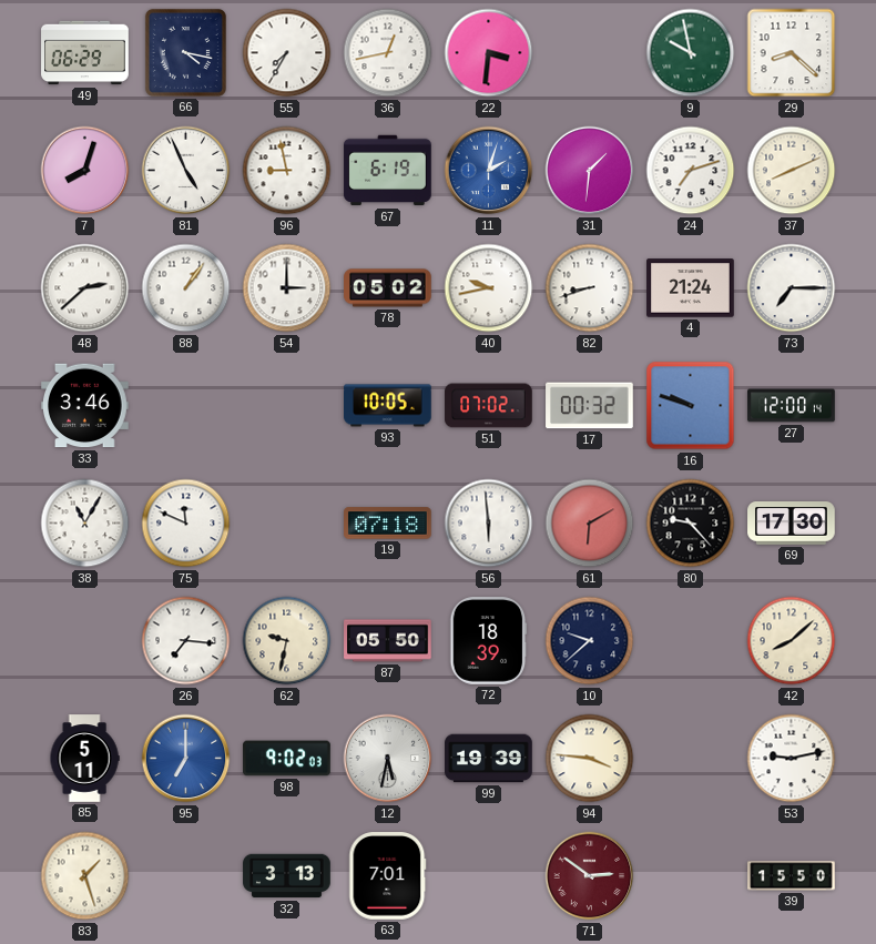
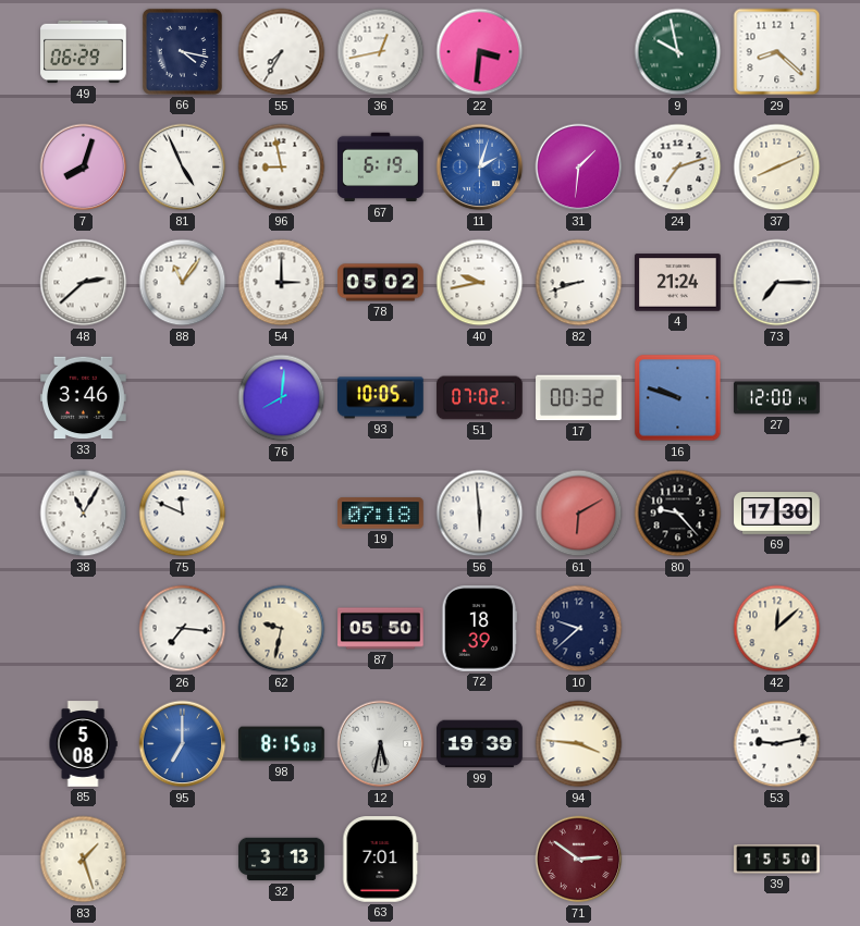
88: 1:06 -> 11:06 (183, 283)
76: none -> 8:01 (282, 398)
42: 8:08 -> 12:08 (777, 629)
85: 5:11 -> 5:08 (83, 744)
98: 9:02 -> 8:15 (282, 744)
